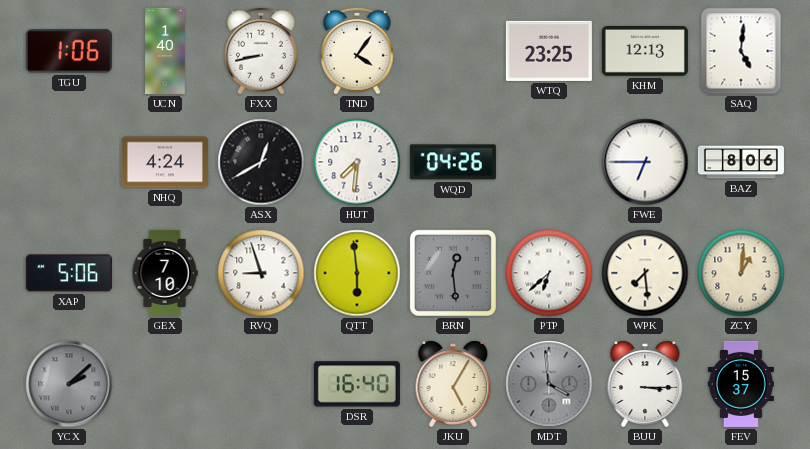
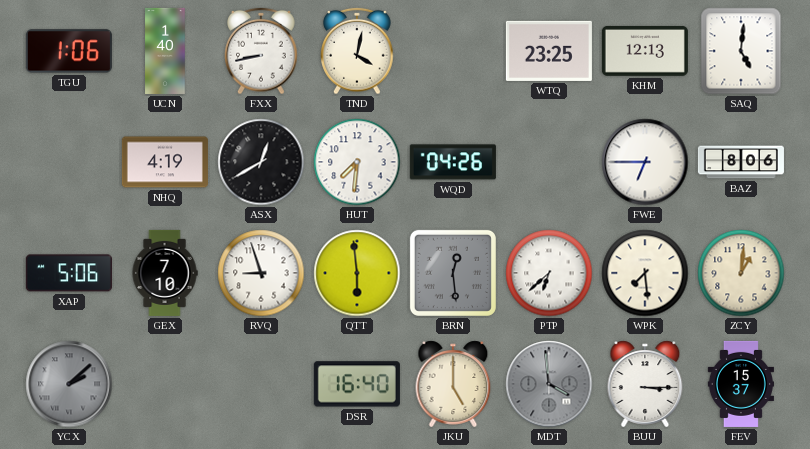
TND: 4:06 -> 4:02 (357, 51)
NHQ: 4:24 -> 4:19 (165, 162)
JKU: 5:05 -> 5:00 (453, 384)
